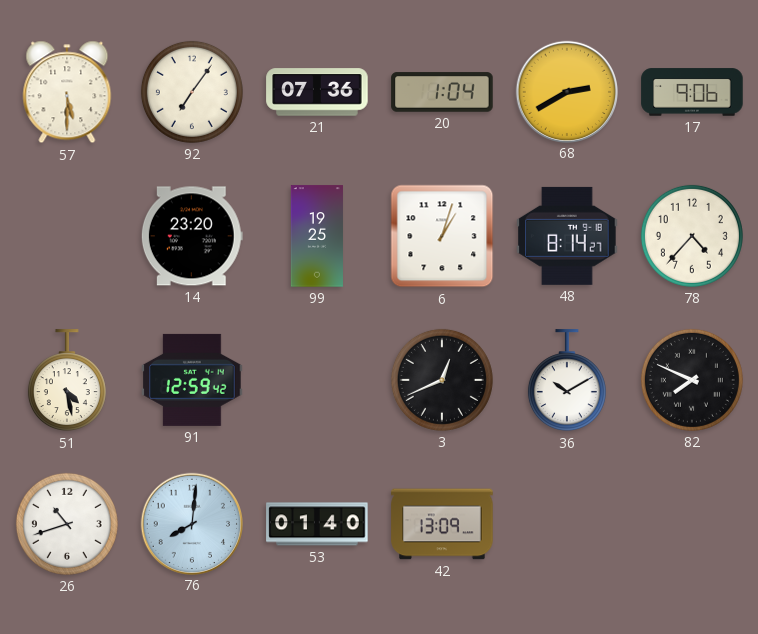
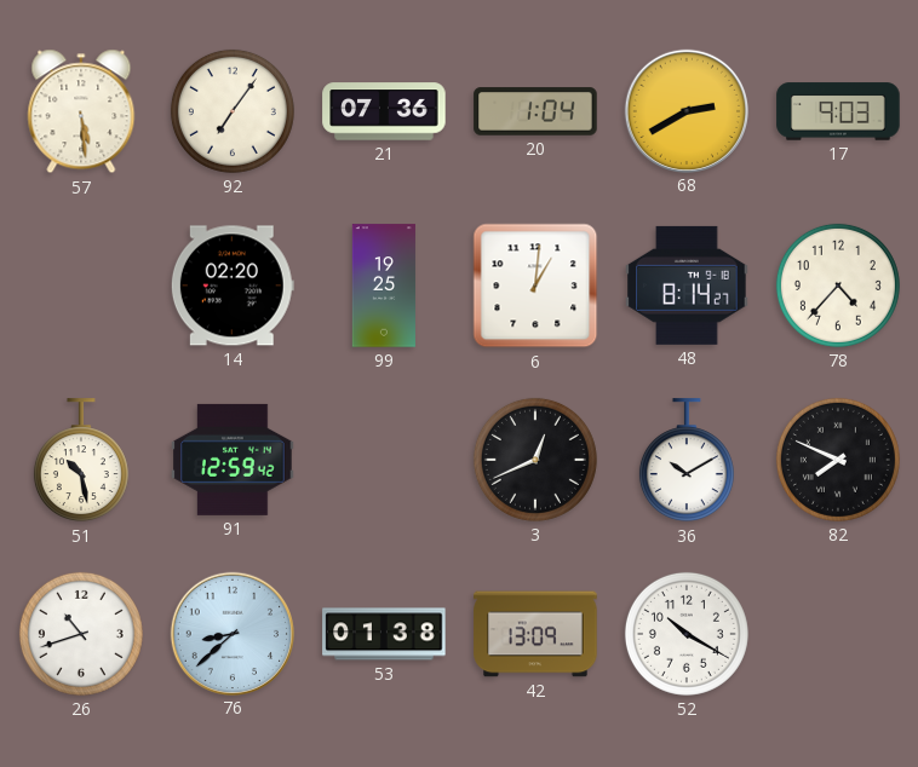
57: 5:30 -> 5:29 (81, 111)
17: 9:06 -> 9:03 (838, 111)
14: 23:20 -> 02:20 (233, 286)
6: 1:03 -> 1:01 (535, 286)
51: 4:28 -> 10:28 (81, 461)
76: 8:01 -> 8:38 (231, 633)
53: 01:40 -> 01:38 (384, 634)
52: none -> 10:20 (687, 634)
